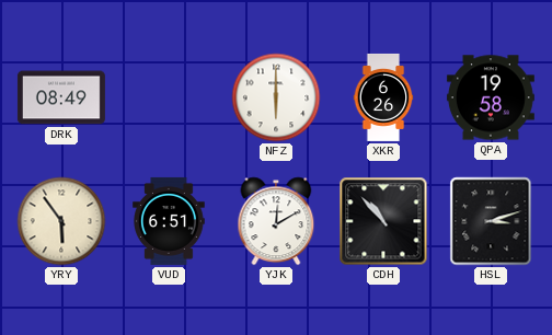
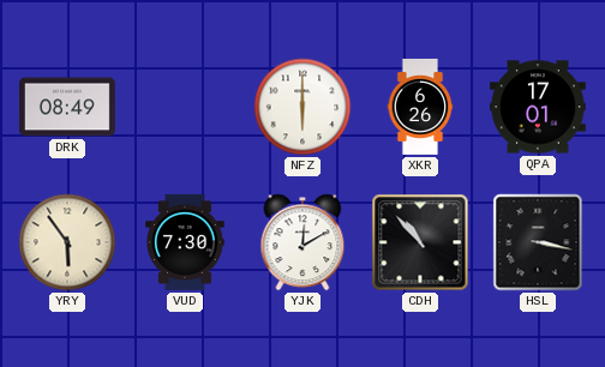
QPA: 19:58 -> 17:01 (538, 107)
VUD: 6:51 -> 7:30 (186, 242)
HSL: 3:12 -> 3:17 (538, 242)
